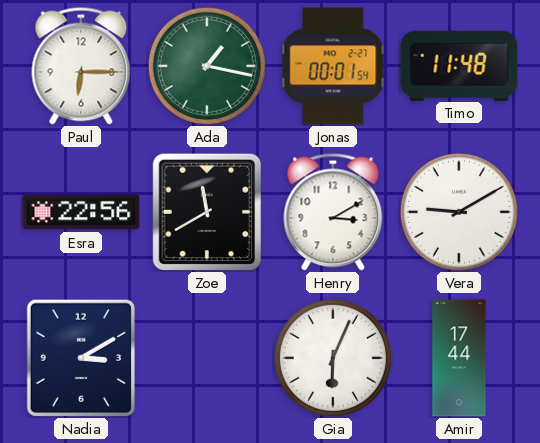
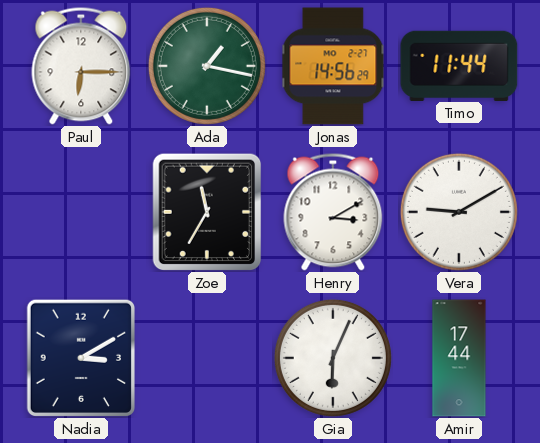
Jonas: 00:01 -> 14:56 (333, 66)
Timo: 11:48 -> 11:44 (459, 65)
Esra: 22:56 -> none (81, 212)
Zoe: 11:40 -> 11:35 (207, 212)
